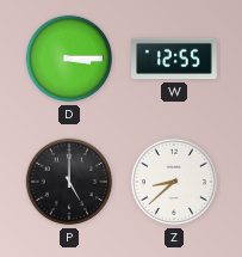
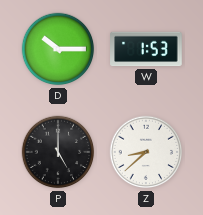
D: 3:15 -> 10:15 (58, 49)
W: 12:55 -> 1:53 (146, 49)
